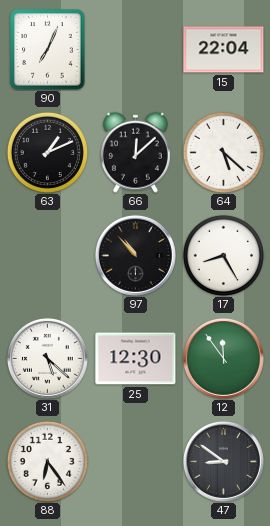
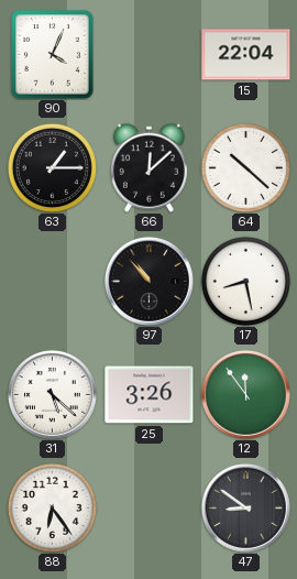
90: 7:04 -> 4:04 (53, 55)
63: 1:11 -> 1:15 (52, 167)
64: 5:22 -> 10:22 (245, 167)
17: 8:25 -> 8:28 (245, 281)
25: 12:30 -> 3:26 (150, 395)
